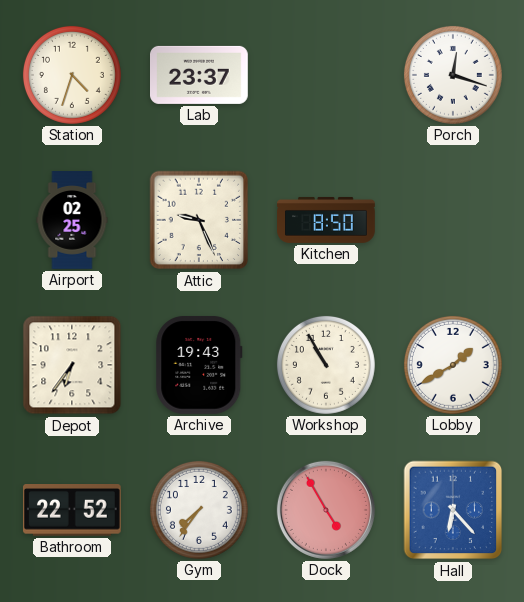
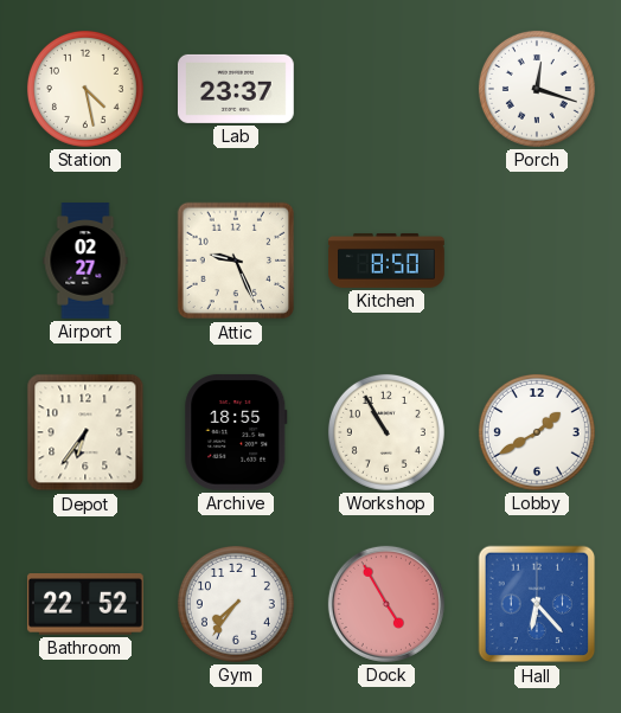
Station: 4:33 -> 4:28 (85, 89)
Airport: 02:25 -> 02:27 (85, 261)
Archive: 19:43 -> 18:55 (236, 432)
